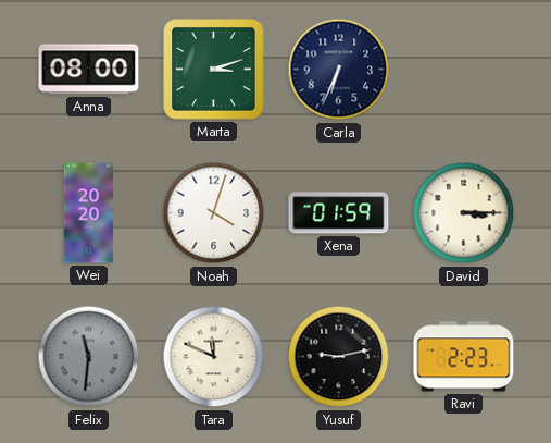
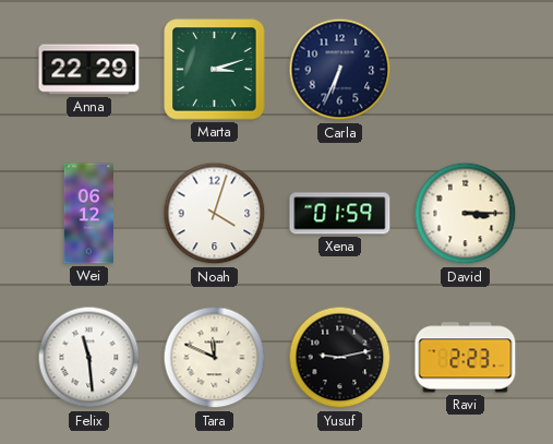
Anna: 08:00 -> 22:29 (89, 70)
Wei: 20:20 -> 06:12 (88, 214)
Felix: 11:31 -> 11:29 (89, 358)
Felix dial: grey -> white (89, 358)
